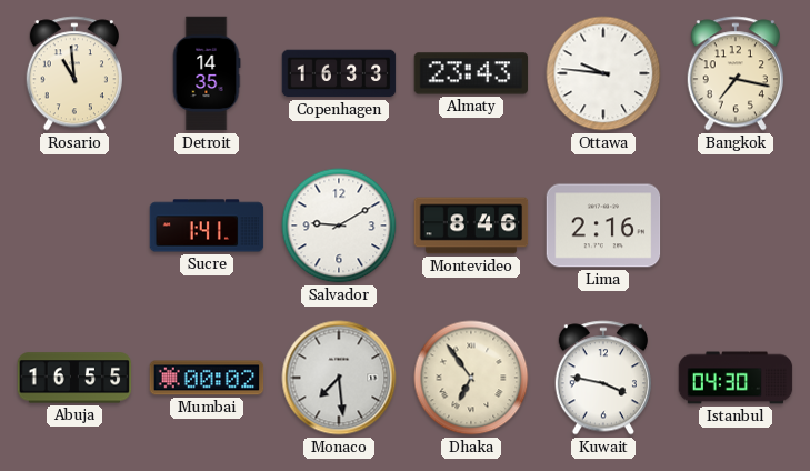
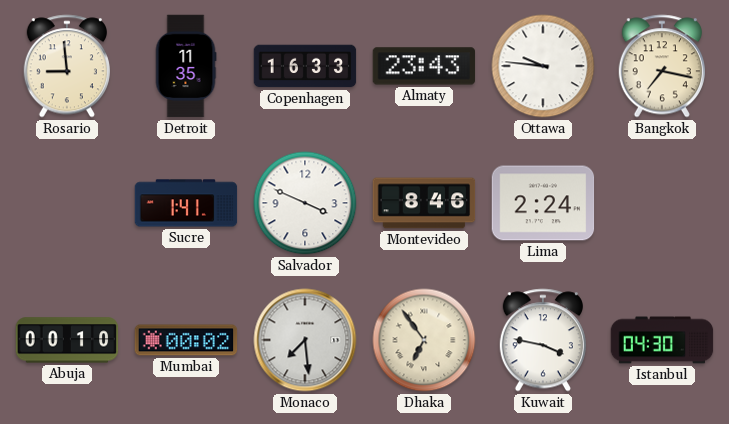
Rosario: 10:59 -> 8:59 (67, 66)
Detroit: 14:35 -> 11:35 (186, 66)
Salvador: 9:10 -> 3:49 (305, 203)
Lima: 2:16 -> 2:24 (543, 203)
Abuja: 16:55 -> 00:10 (67, 340)
